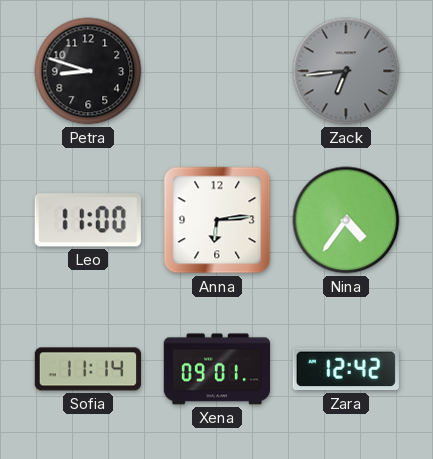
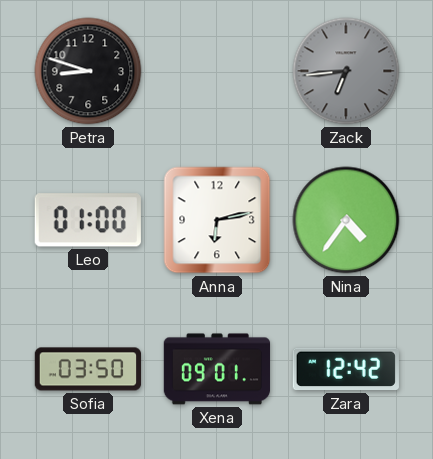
Leo: 11:00 -> 01:00 (88, 220)
Anna: 6:14 -> 6:13 (217, 220)
Sofia: 11:14 -> 03:50 (88, 369)
